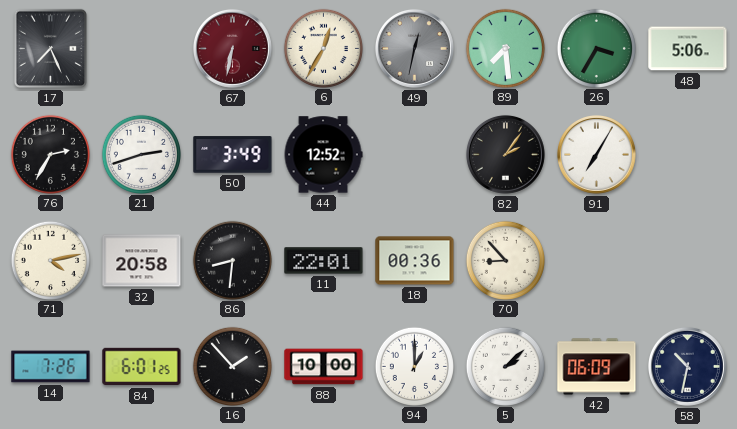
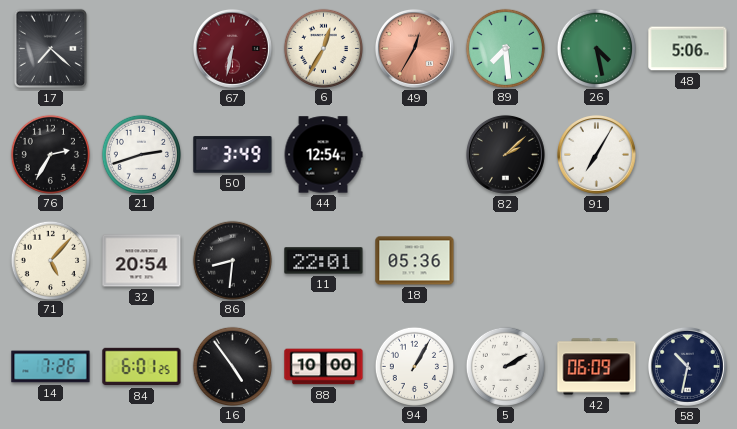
17: 7:26 -> 7:22 (50, 48)
49: 12:32 -> 12:35 (414, 48)
49 dial: grey -> salmon (414, 48)
26: 3:35 -> 4:28 (596, 48)
44: 12:52 -> 12:54 (323, 155)
82: 2:06 -> 2:08 (505, 154)
71: 4:13 -> 5:07 (50, 260)
32: 20:58 -> 20:54 (142, 261)
18: 00:36 -> 05:36 (415, 261)
70: 8:53 -> none (505, 260)
16: 1:53 -> 4:54 (232, 366)
94: 1:00 -> 1:05 (414, 366)
5: 2:08 -> 2:10 (505, 366)
